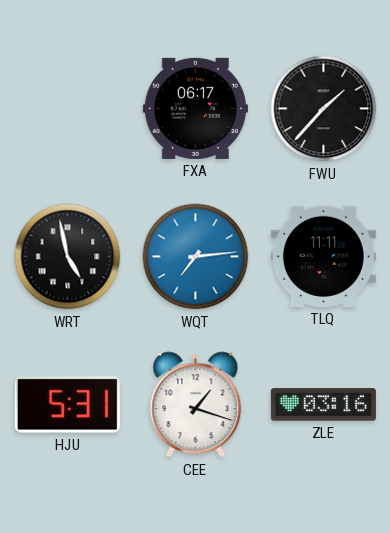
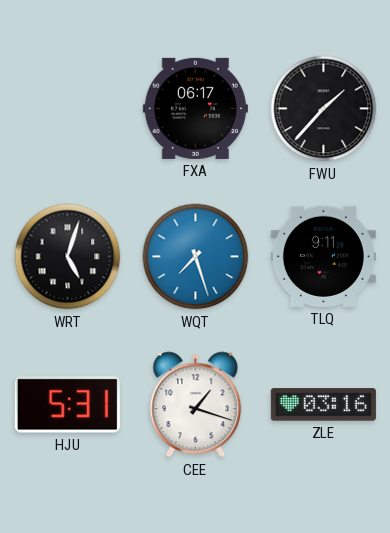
WRT: 4:58 -> 5:03 (68, 257)
WQT: 7:14 -> 7:27 (196, 257)
TLQ: 11:11 -> 9:11 (323, 256)
